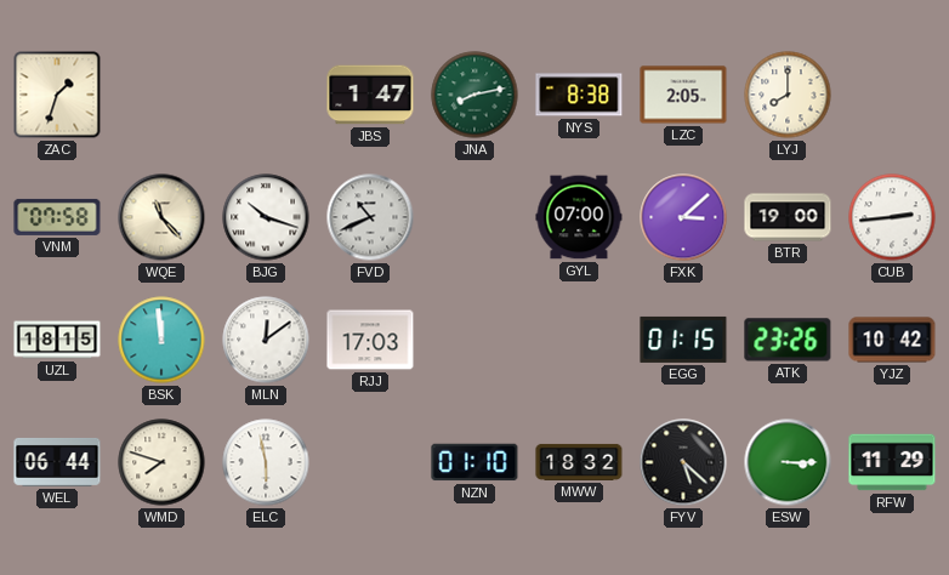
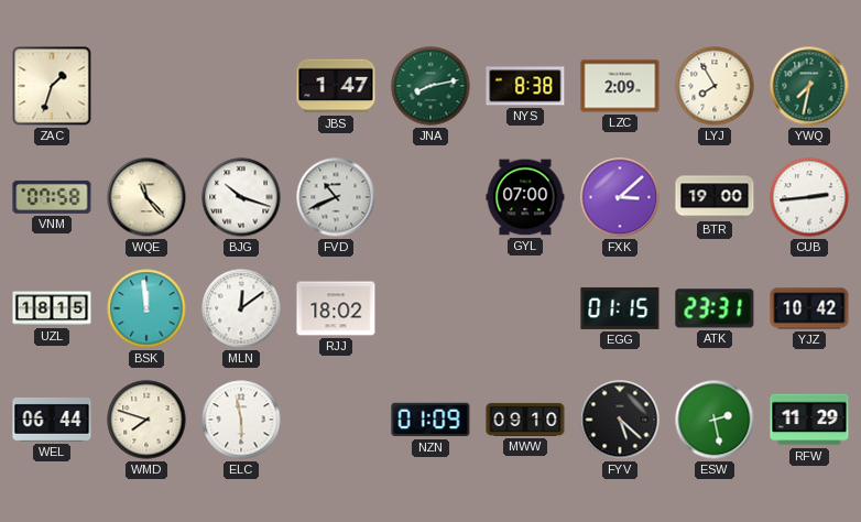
LZC: 2:05 -> 2:09 (620, 86)
LYJ: 8:00 -> 7:55 (715, 86)
YWQ: none -> 7:32 (809, 86)
RJJ: 17:03 -> 18:02 (336, 308)
ATK: 23:26 -> 23:31 (715, 308)
NZN: 01:10 -> 01:09 (430, 420)
MWW: 18:32 -> 09:10 (525, 420)
ESW: 3:15 -> 2:28 (715, 420)
